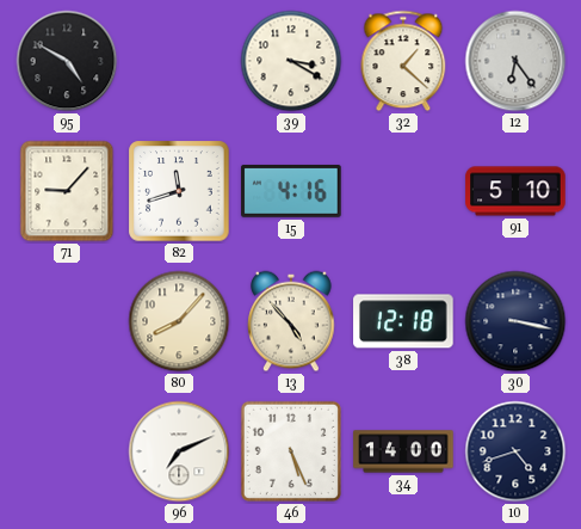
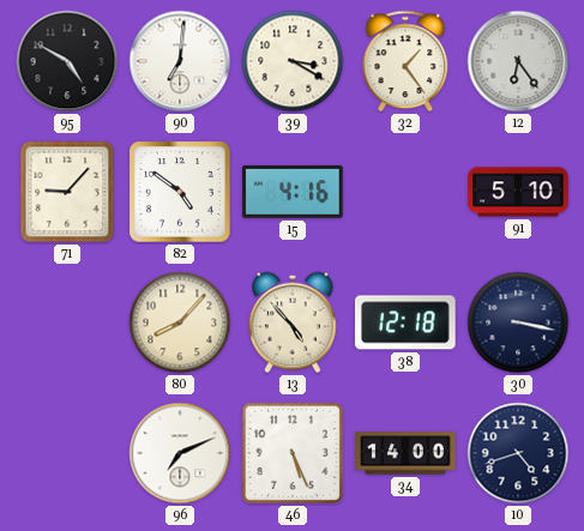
90: none -> 7:01 (180, 61)
32: 1:22 -> 1:24 (405, 61)
82: 11:42 -> 4:51 (180, 192)
